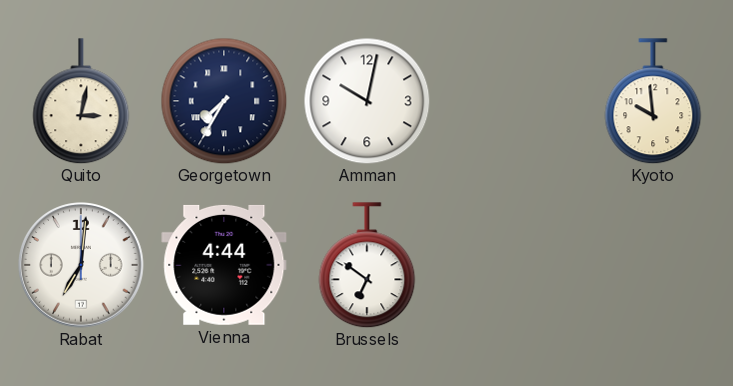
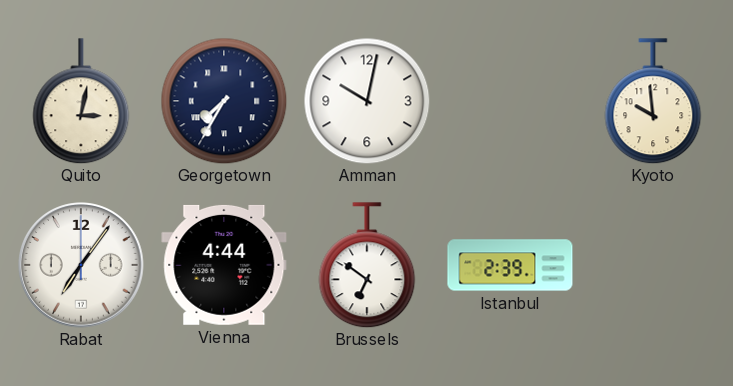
Rabat: 7:01 -> 7:06 (81, 265)
Istanbul: none -> 2:39 (510, 265)
